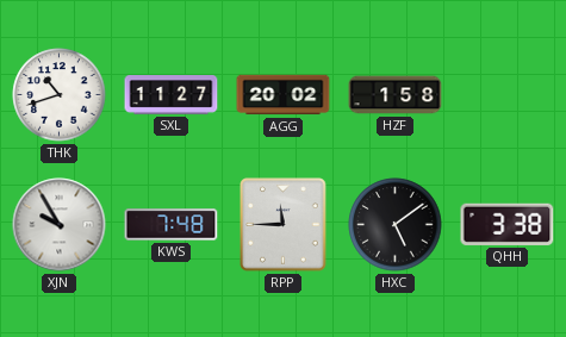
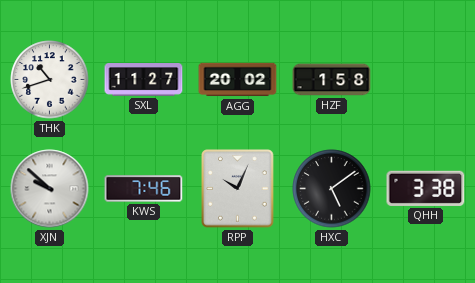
XJN: 9:55 -> 9:52 (50, 189)
KWS: 7:48 -> 7:46 (144, 189)
RPP: 11:45 -> 10:04 (238, 189)
